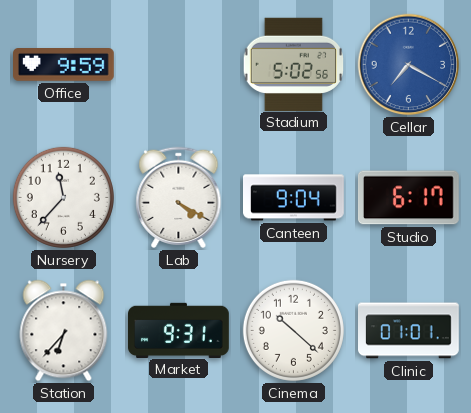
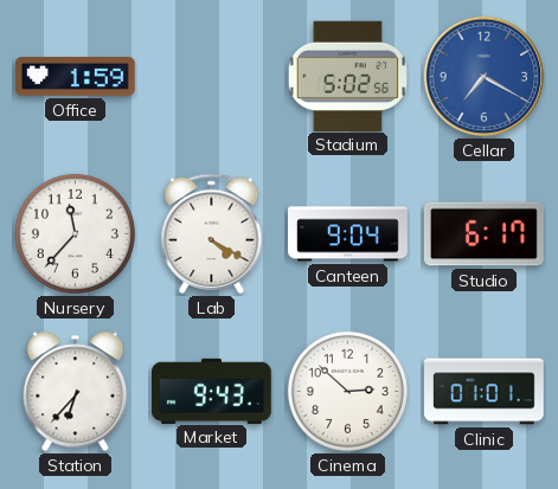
Office: 9:59 -> 1:59 (76, 77)
Market: 9:31 -> 9:43 (212, 391)
Cinema: 10:22 -> 2:52 (347, 391)
